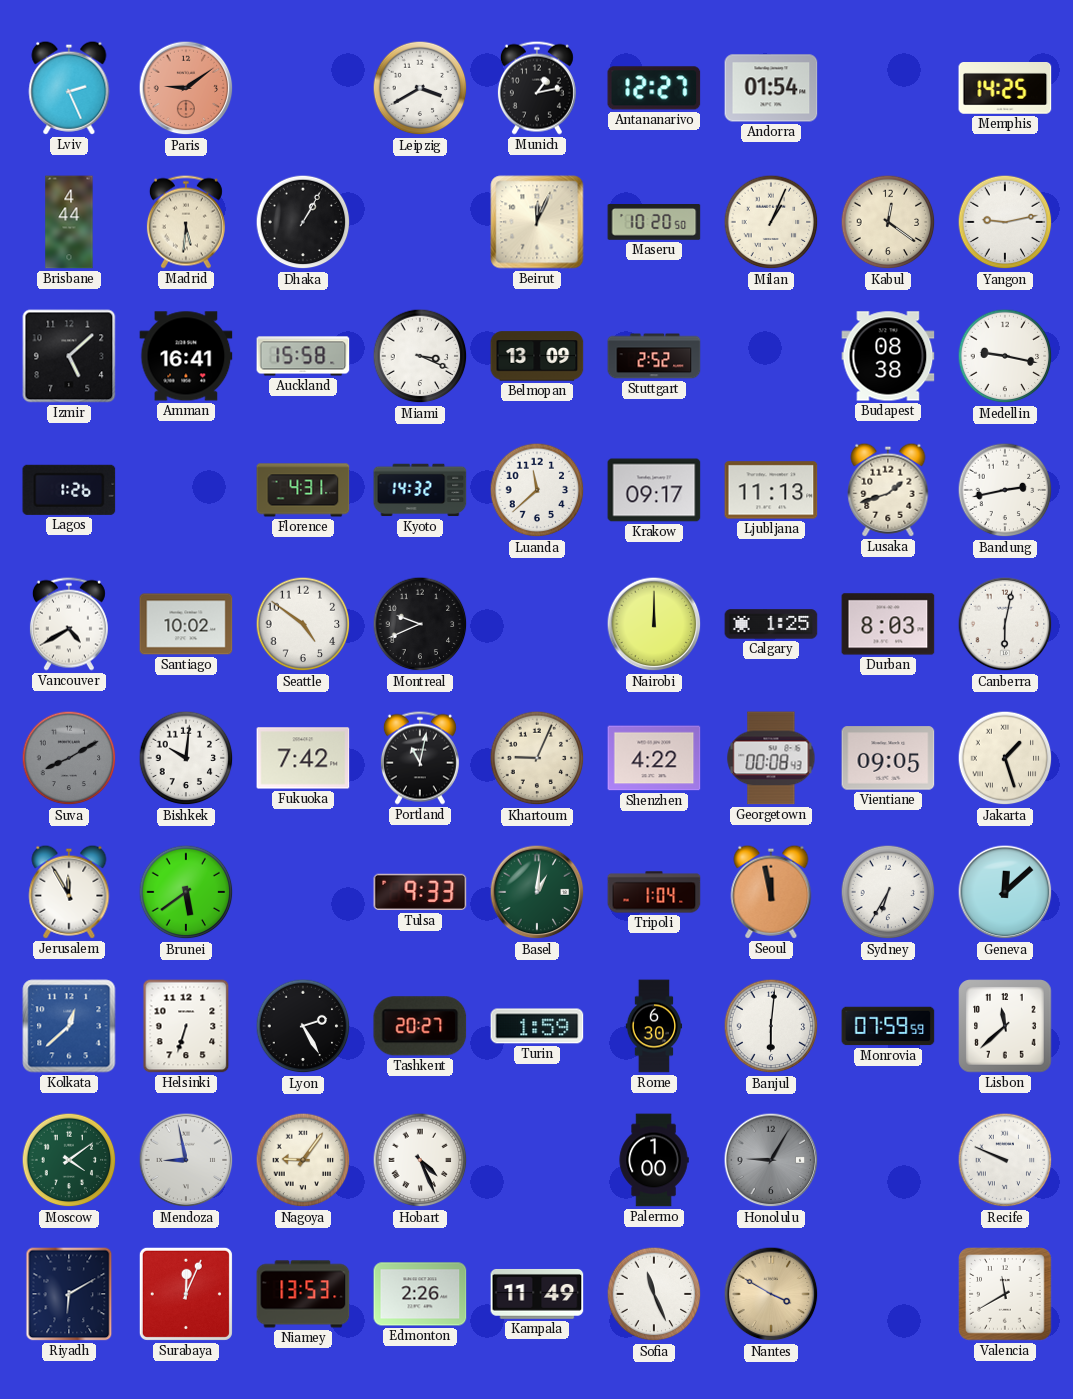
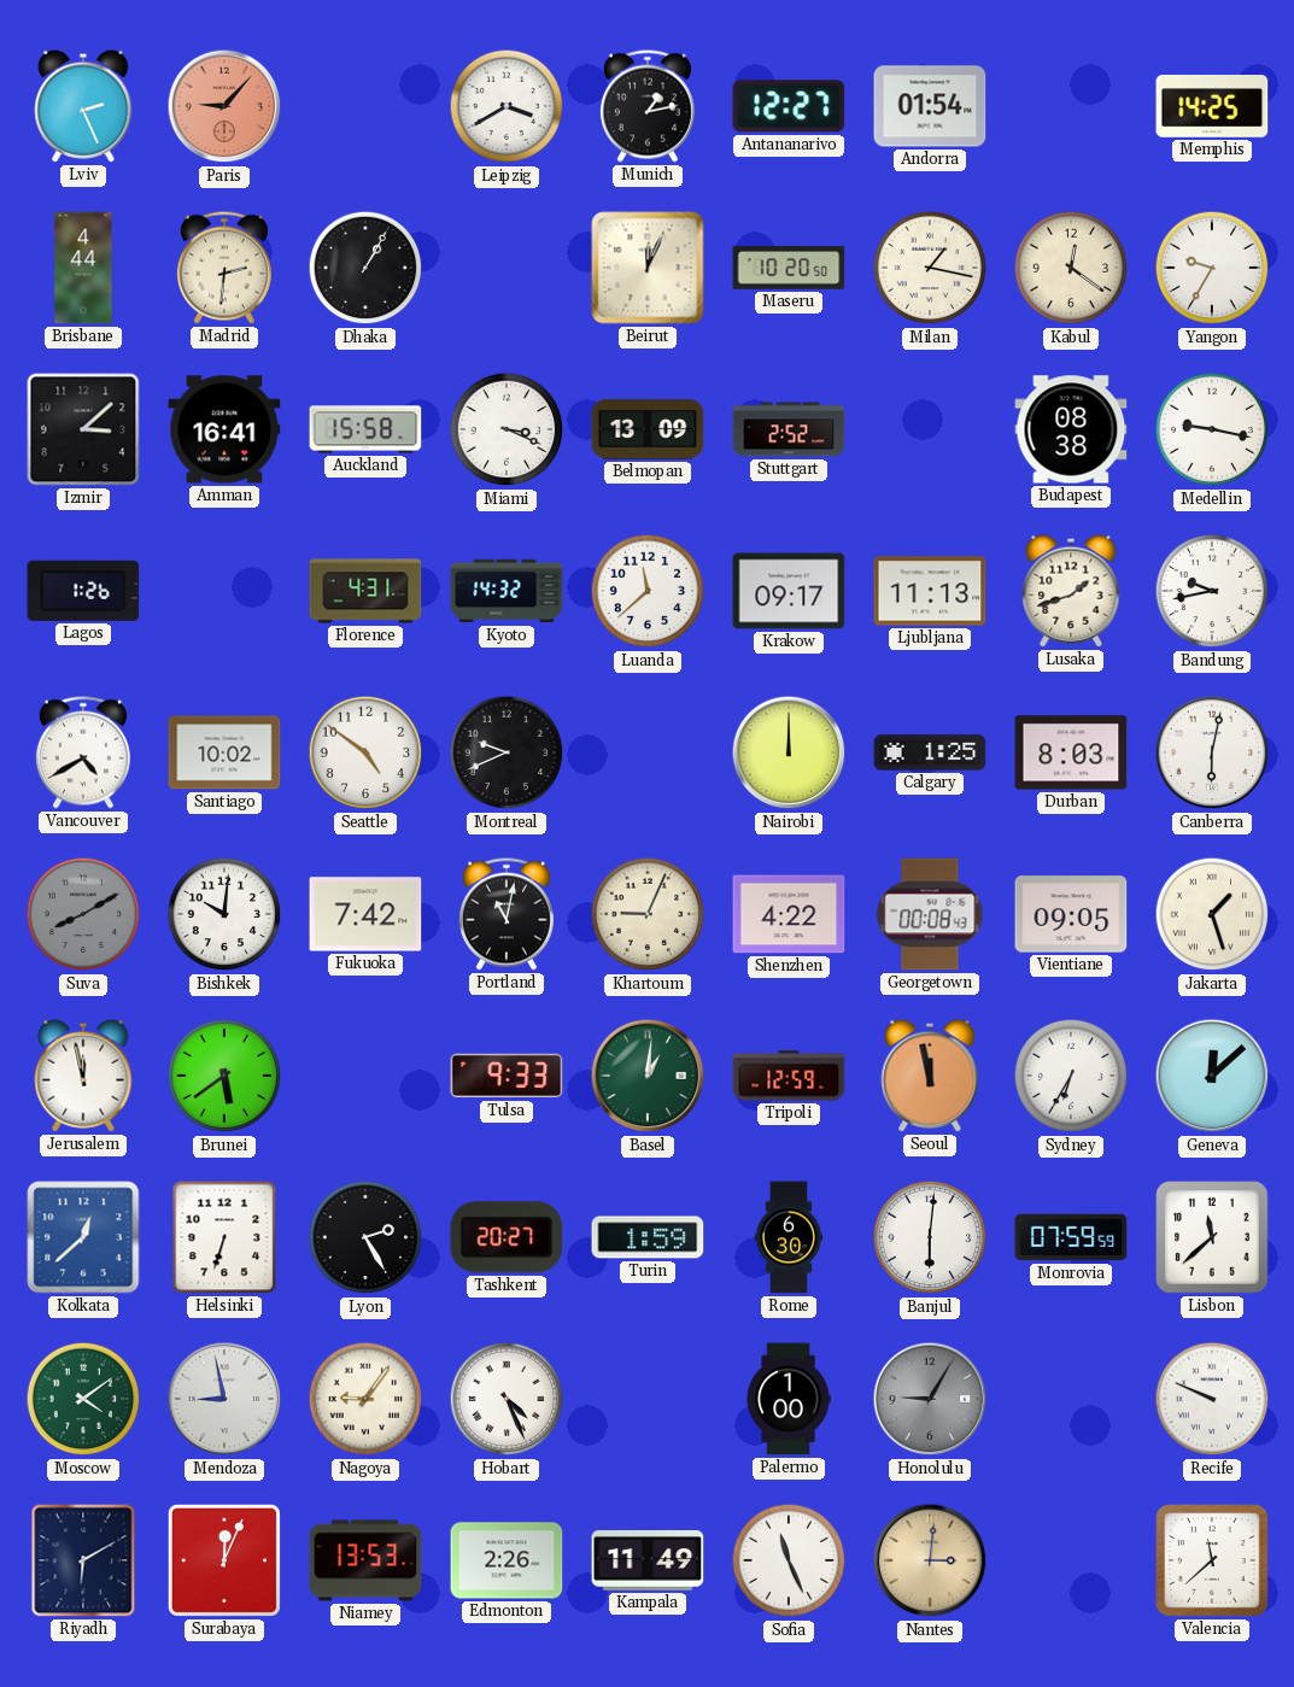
Paris: 9:09 -> 9:07 (224, 106)
Madrid: 5:31 -> 2:31 (224, 268)
Milan: 1:04 -> 1:17 (930, 268)
Yangon: 9:13 -> 9:35 (1212, 268)
Izmir: 5:08 -> 3:08 (83, 429)
Bandung: 2:43 -> 9:43 (1212, 591)
Jerusalem: 11:55 -> 11:58 (83, 1076)
Tripoli: 1:04 -> 12:59 (789, 1076)
Nantes: 3:50 -> 3:01 (930, 1560)
Valencia: 11:40 -> 11:38 (1212, 1560)
